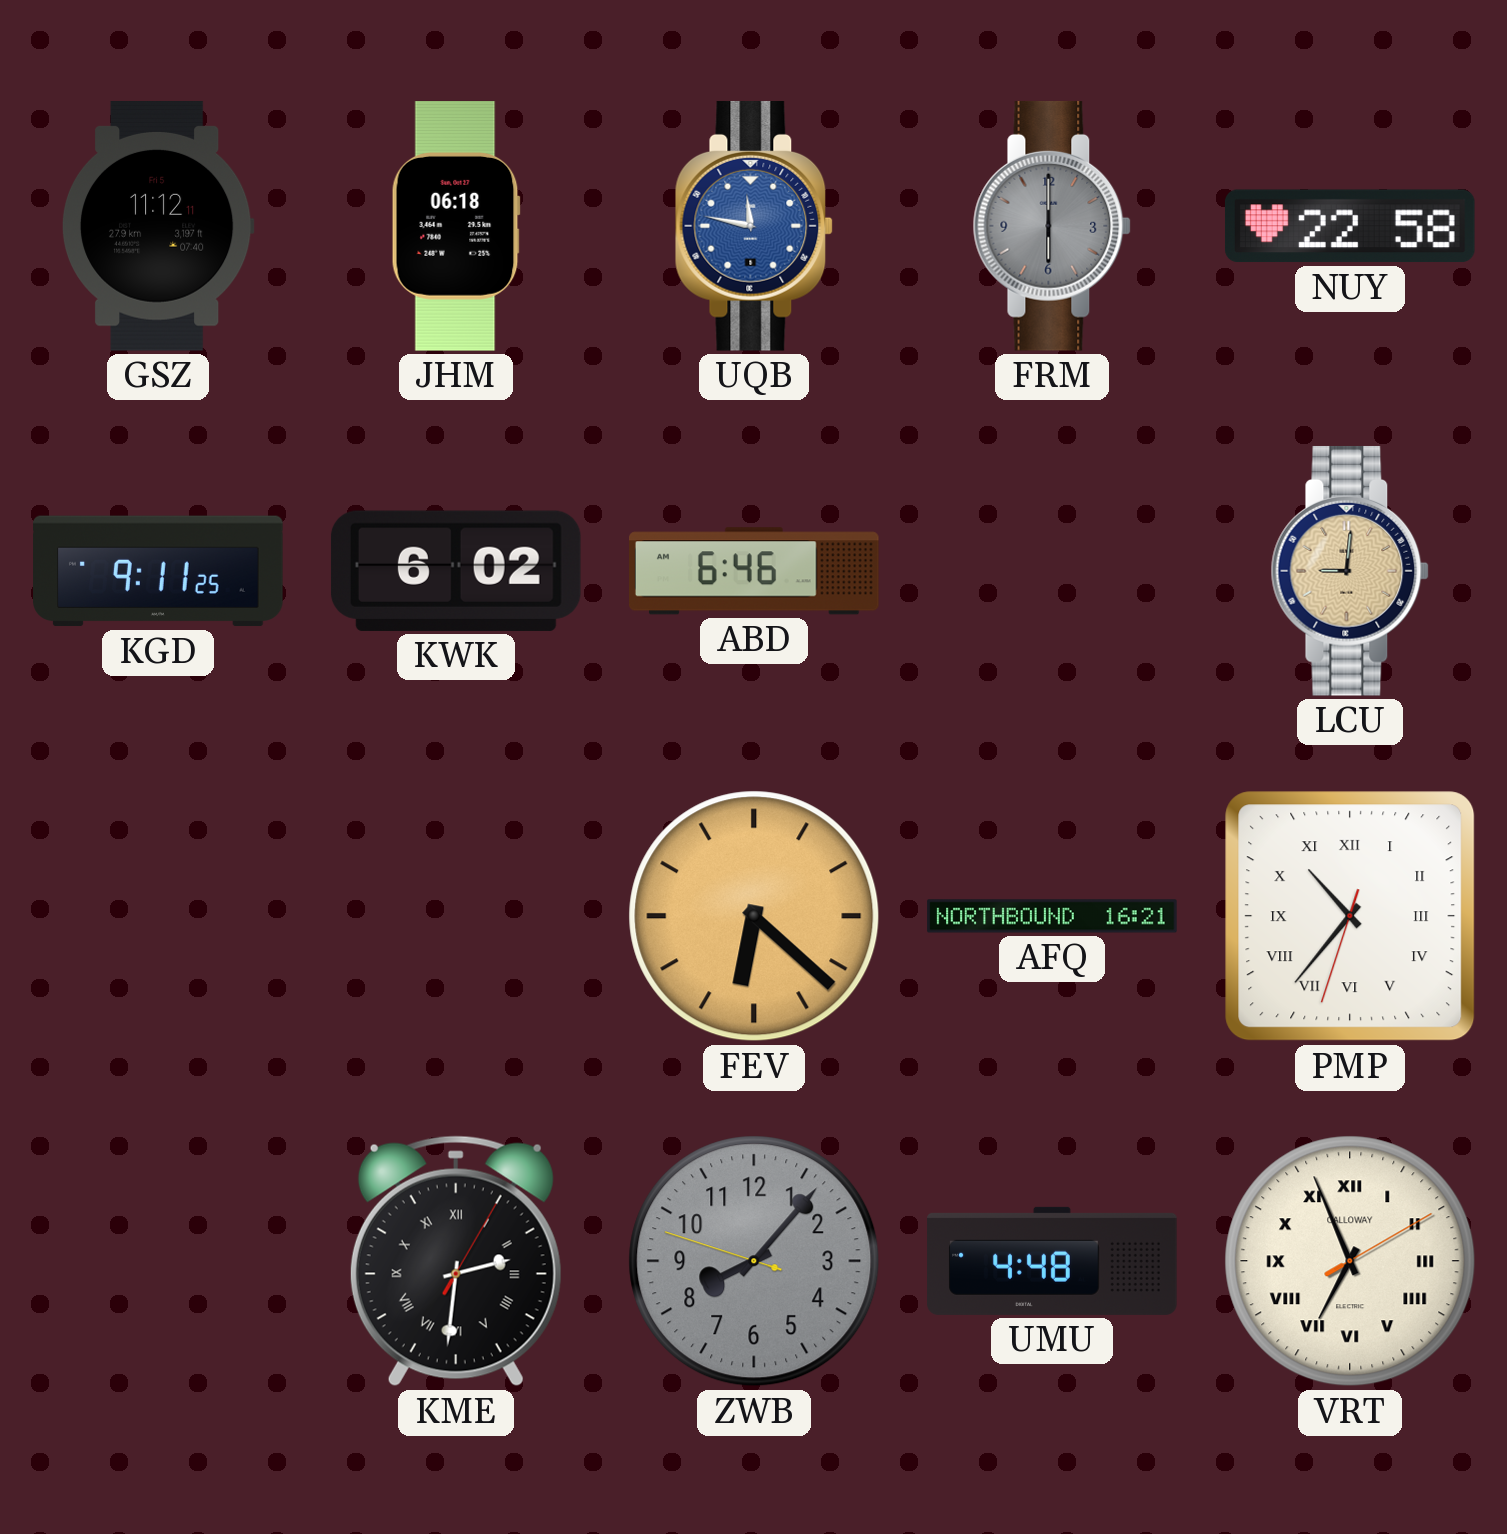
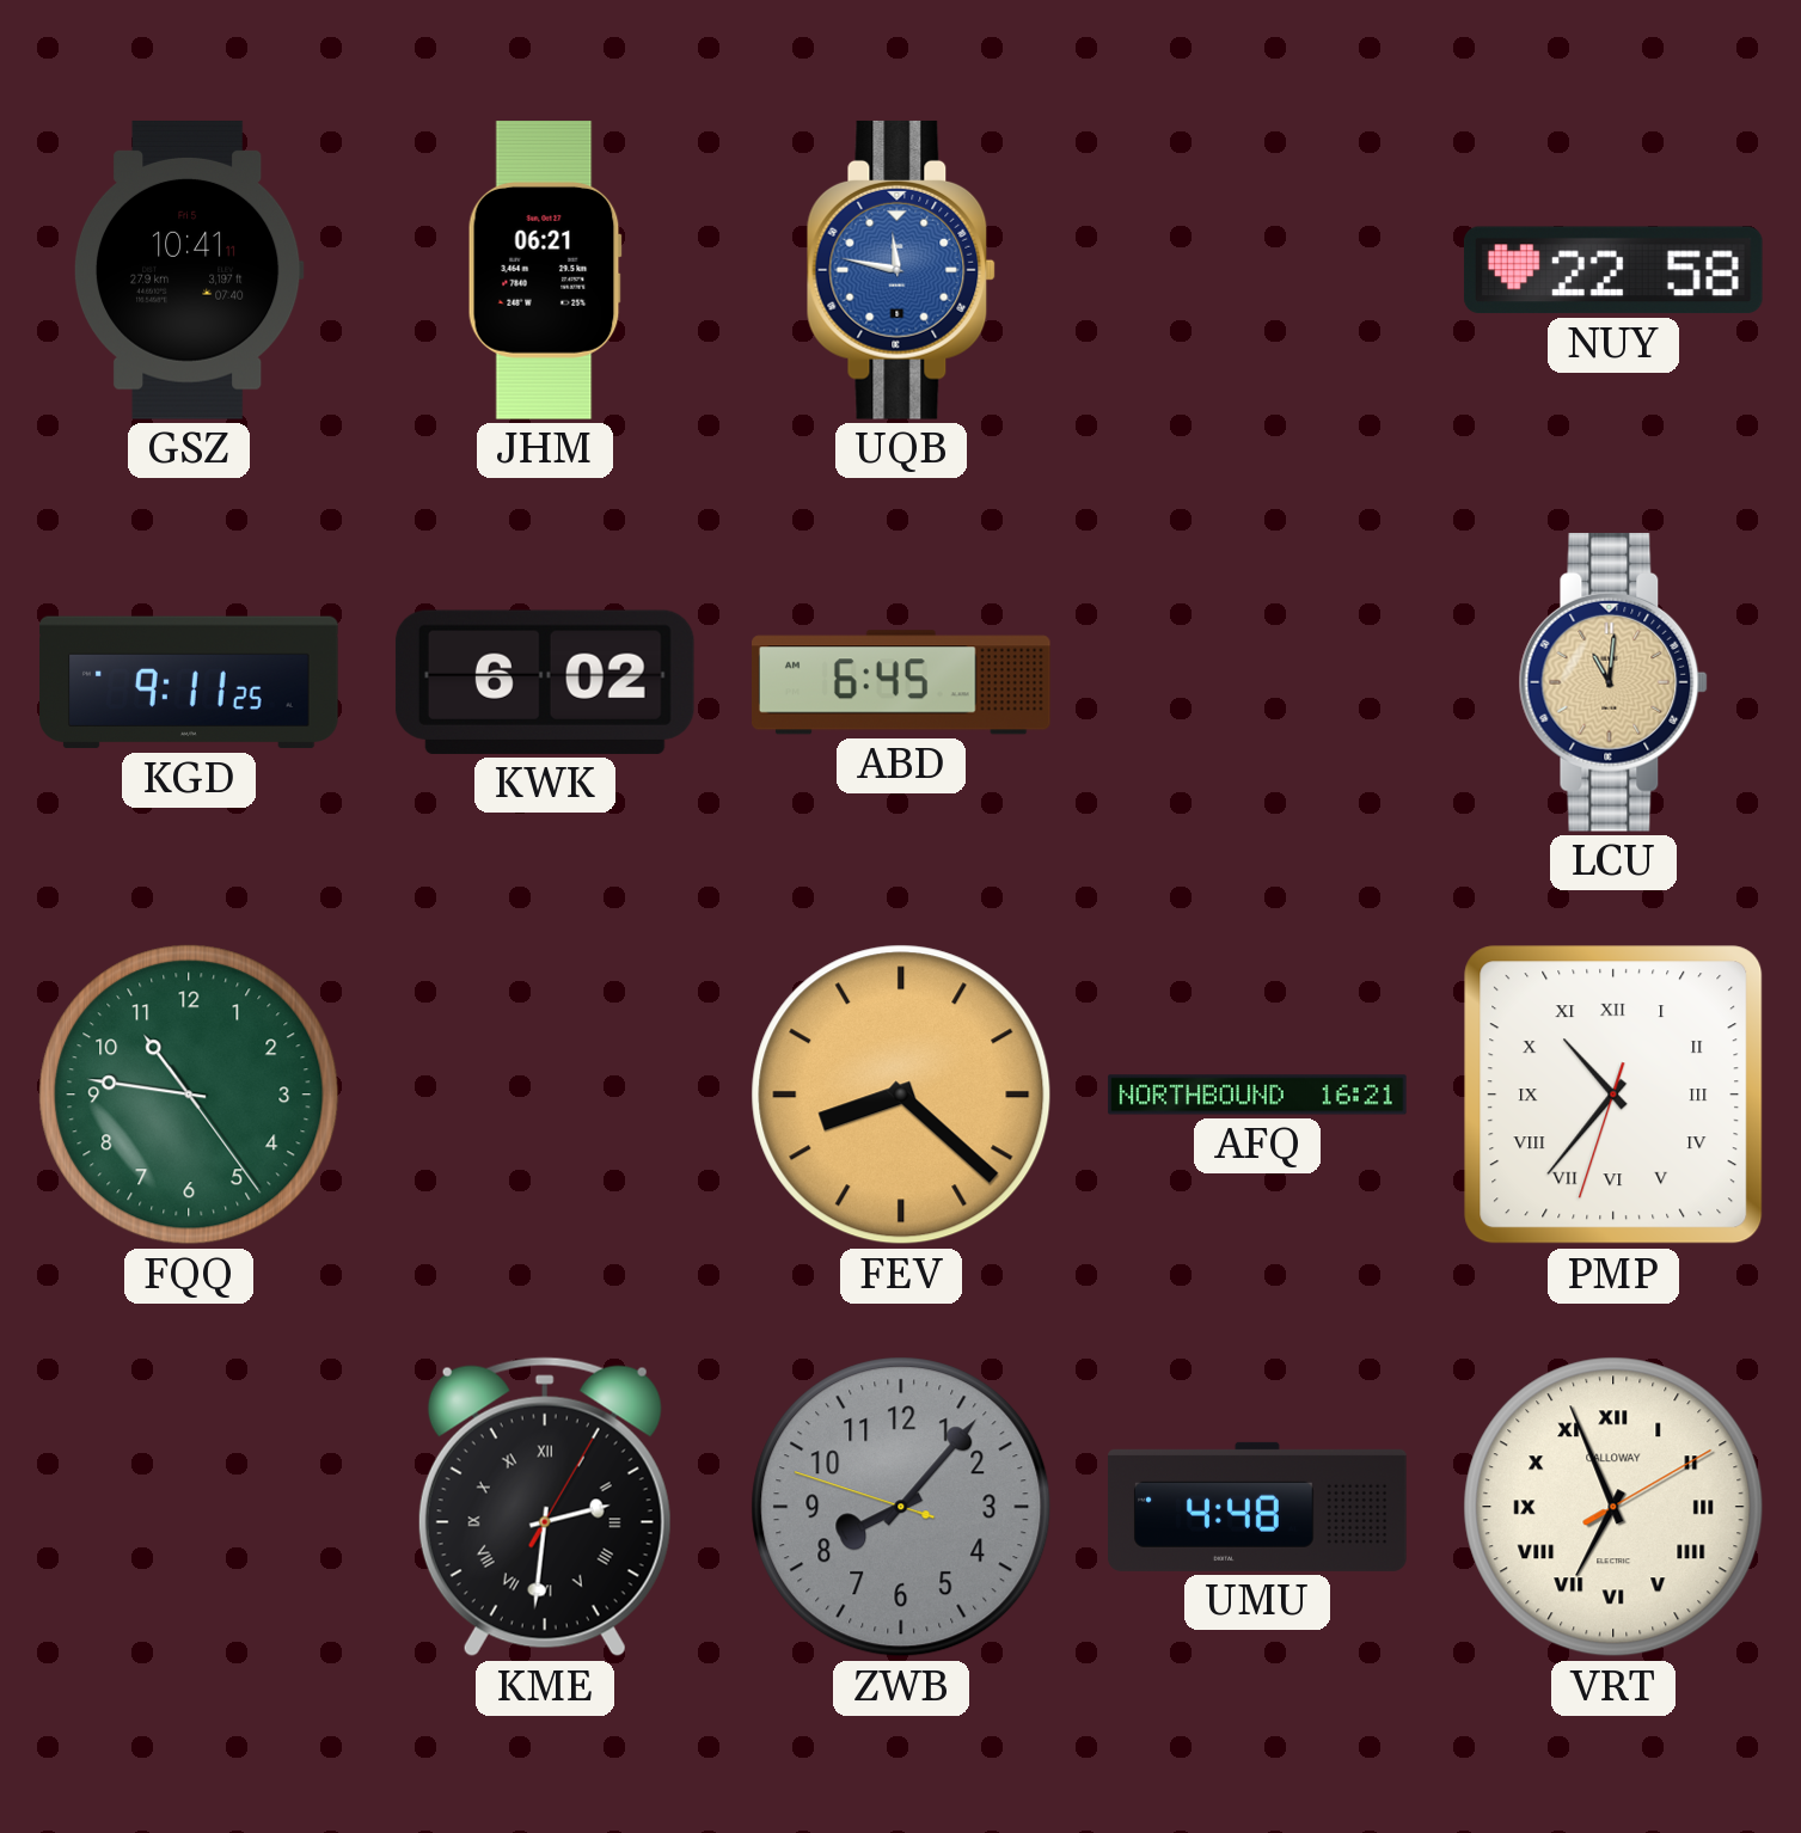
GSZ: 11:12 -> 10:41 (189, 270)
JHM: 06:18 -> 06:21 (545, 270)
FRM: 6:00 -> none (1052, 226)
ABD: 6:46 -> 6:45 (902, 682)
LCU: 9:01 -> 11:01 (1613, 682)
FQQ: none -> 10:46 (189, 1095)
FEV: 6:22 -> 8:22 (901, 1095)
